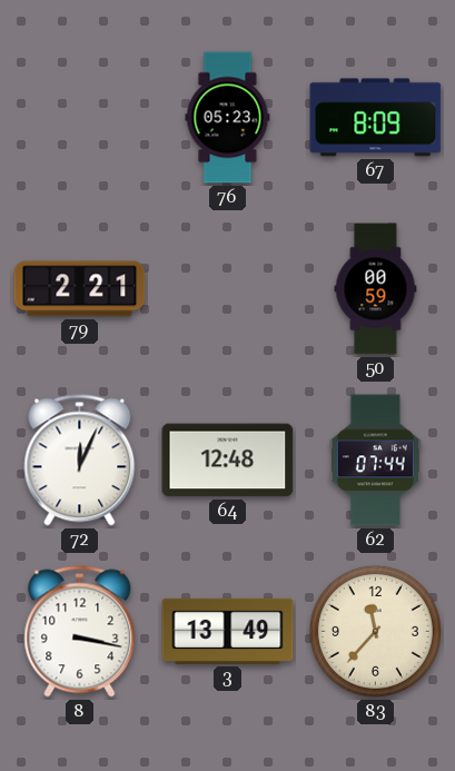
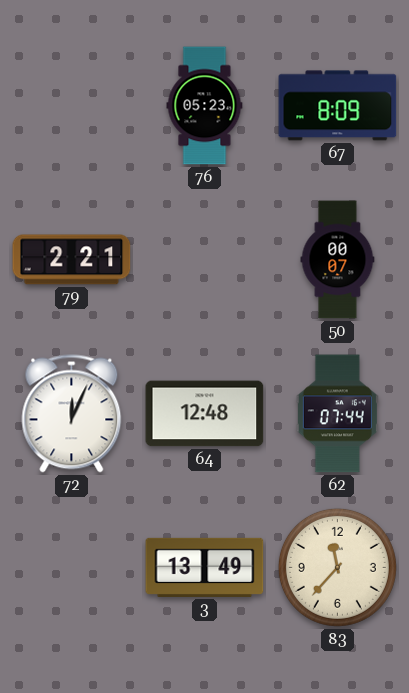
50: 00:59 -> 00:07 (338, 260)
8: 3:17 -> none (80, 632)
